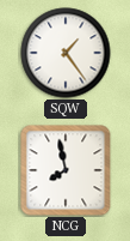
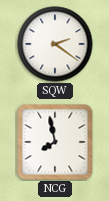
SQW: 1:24 -> 2:21 (55, 44)
